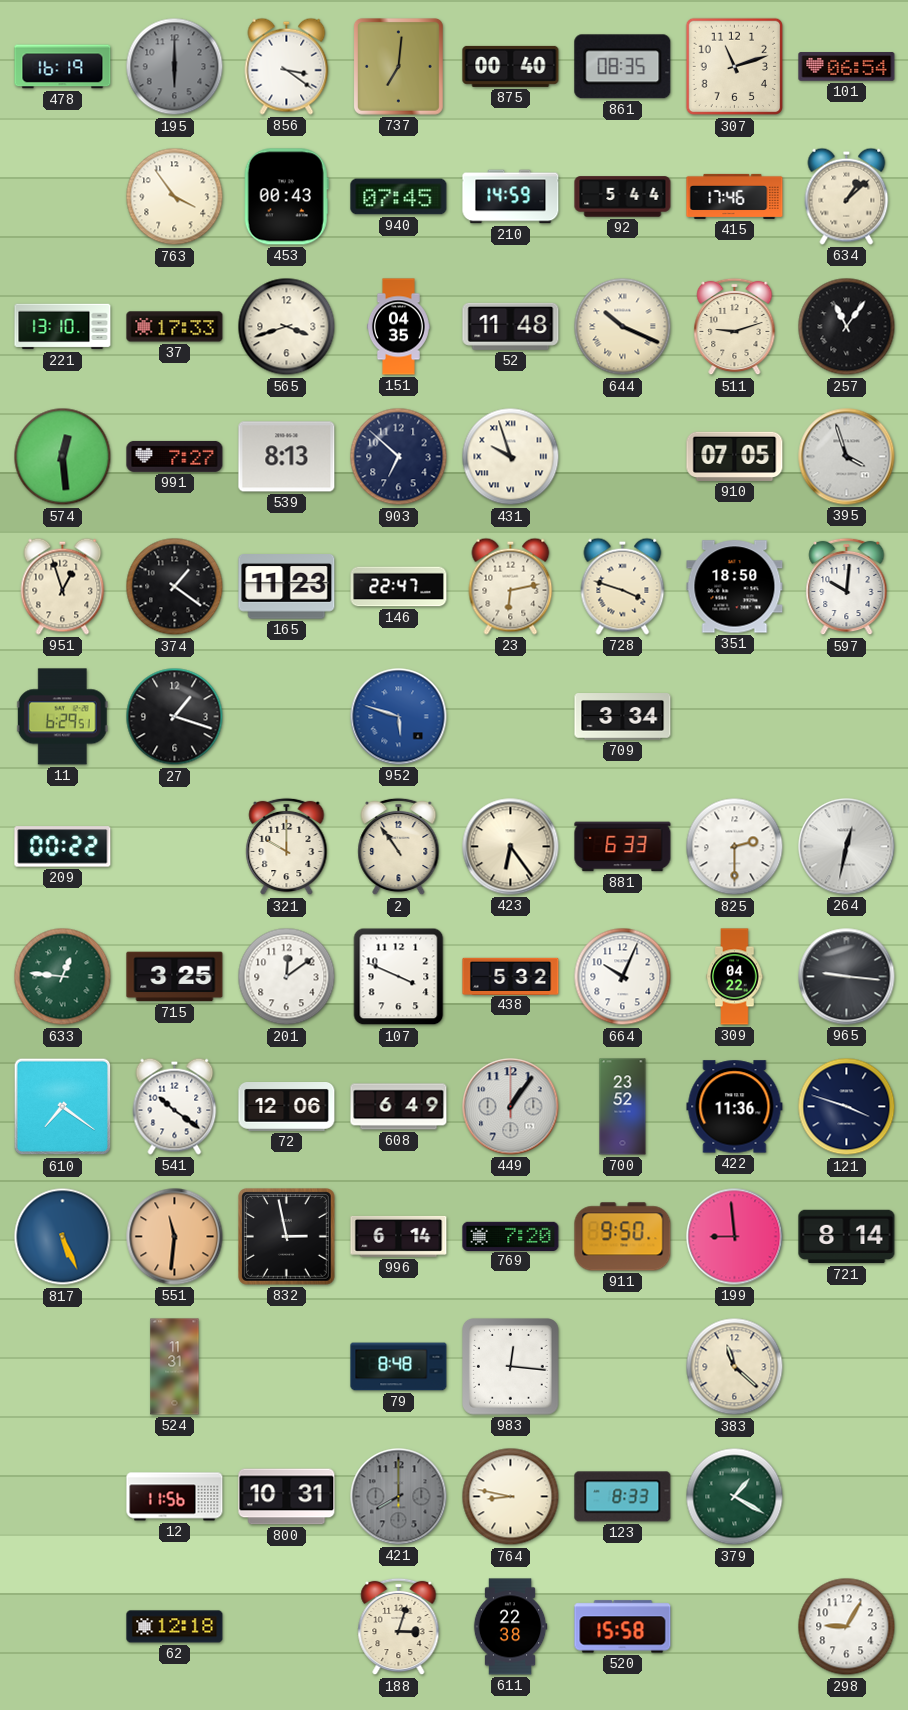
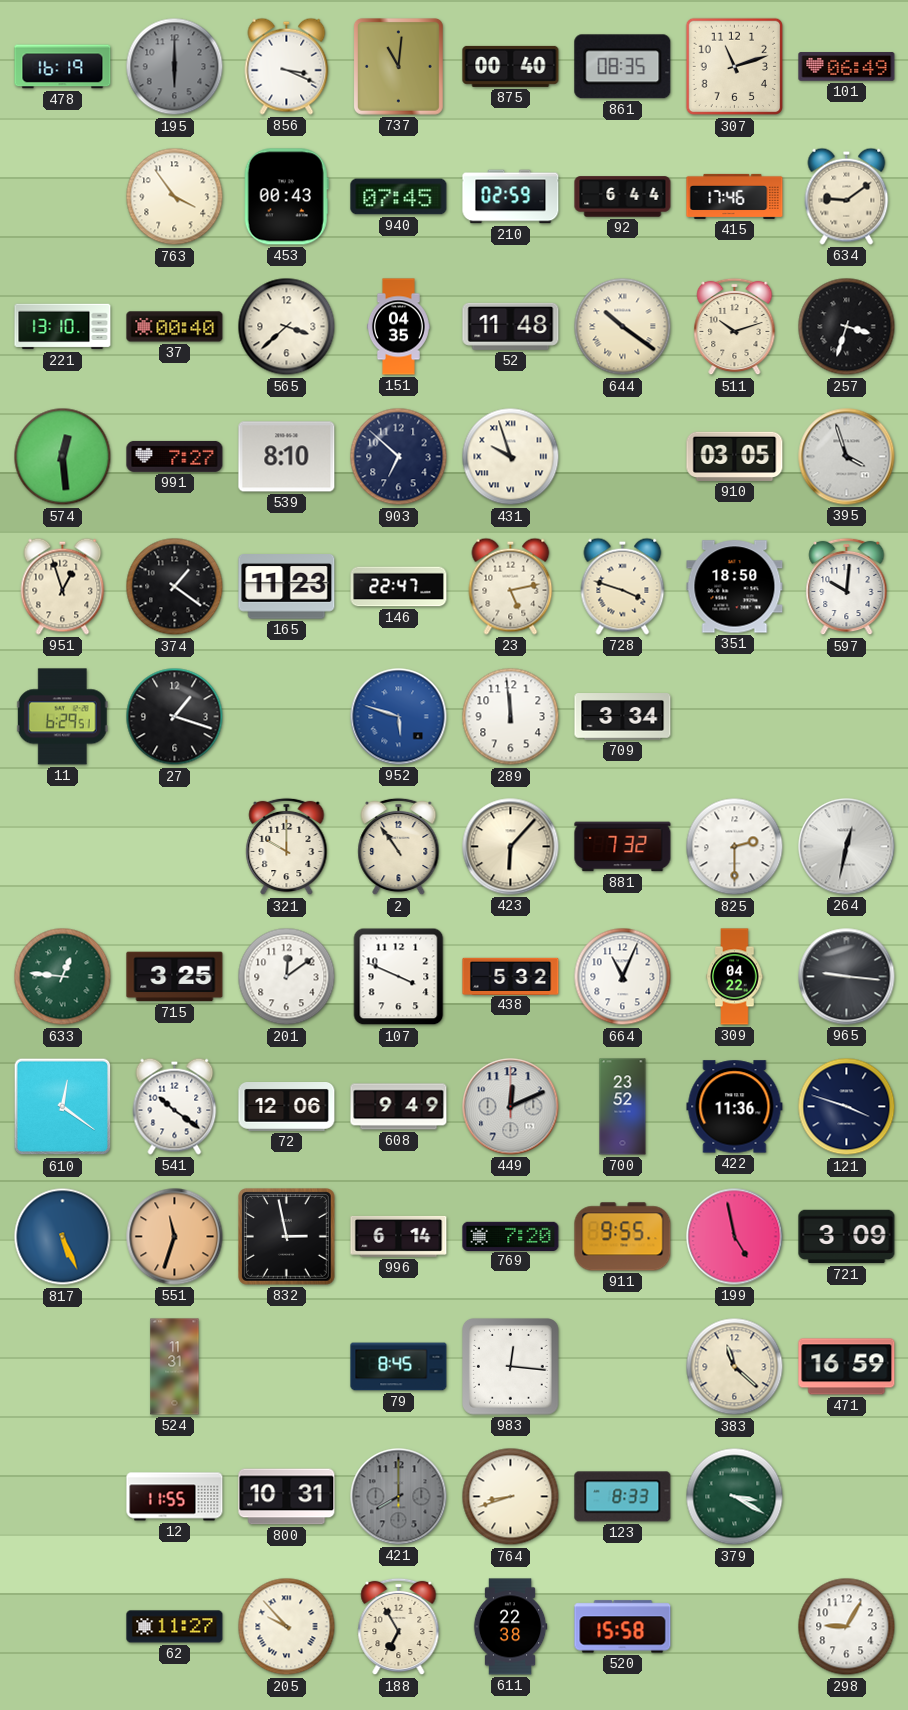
856: 3:21 -> 3:19 (287, 66)
737: 7:01 -> 11:01 (398, 67)
101: 06:54 -> 06:49 (847, 67)
210: 14:59 -> 02:59 (511, 197)
92: 5:44 -> 6:44 (623, 197)
634: 1:08 -> 9:09 (847, 196)
37: 17:33 -> 00:40 (175, 327)
565: 3:42 -> 3:38 (287, 327)
644: 10:19 -> 10:21 (623, 327)
511: 9:12 -> 10:12 (735, 327)
257: 11:06 -> 3:33 (847, 327)
539: 8:13 -> 8:10 (287, 457)
910: 07:05 -> 03:05 (735, 456)
23: 6:13 -> 5:13 (511, 586)
289: none -> 11:59 (511, 717)
209: 00:22 -> none (63, 847)
423: 6:24 -> 6:07 (511, 847)
881: 6:33 -> 7:32 (623, 847)
664: 10:04 -> 11:04 (623, 977)
610: 7:21 -> 12:21 (63, 1107)
608: 6:49 -> 9:49 (399, 1107)
449: 1:06 -> 12:11 (511, 1107)
551: 11:31 -> 11:33 (175, 1237)
911: 9:50 -> 9:55 (623, 1237)
199: 8:59 -> 4:58 (735, 1237)
721: 8:14 -> 3:09 (847, 1237)
79: 8:48 -> 8:45 (399, 1367)
471: none -> 16:59 (847, 1367)
12: 11:56 -> 11:55 (175, 1497)
764: 8:47 -> 8:42 (511, 1497)
379: 1:20 -> 3:20 (735, 1497)
62: 12:18 -> 11:27 (175, 1627)
205: none -> 9:53 (287, 1627)
188: 3:03 -> 6:55 (399, 1627)
